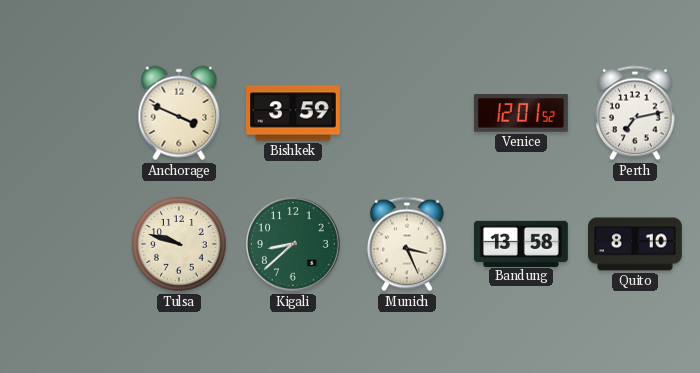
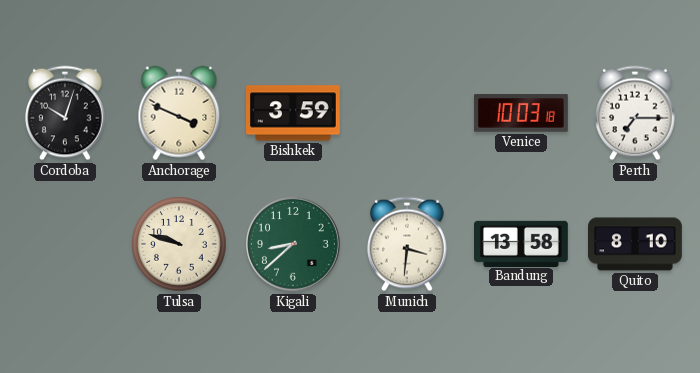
Cordoba: none -> 10:03 (65, 113)
Venice: 12:01 -> 10:03 (521, 113)
Perth: 7:13 -> 7:15 (635, 113)
Munich: 3:26 -> 3:31 (407, 244)
